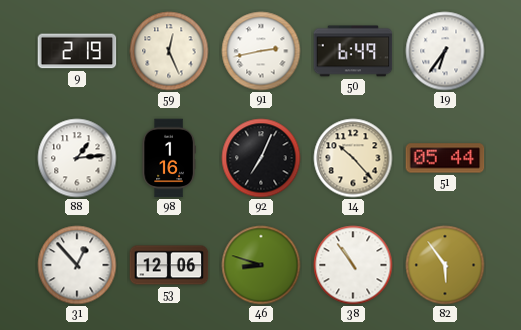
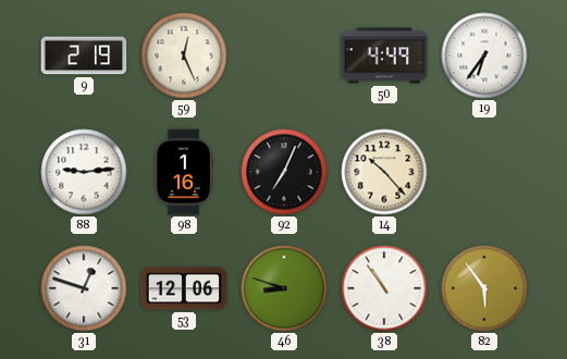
91: 2:43 -> none (261, 51)
50: 6:49 -> 4:49 (384, 55)
88: 1:14 -> 9:14 (84, 172)
51: 05:44 -> none (445, 158)
31: 12:53 -> 12:48 (84, 288)
